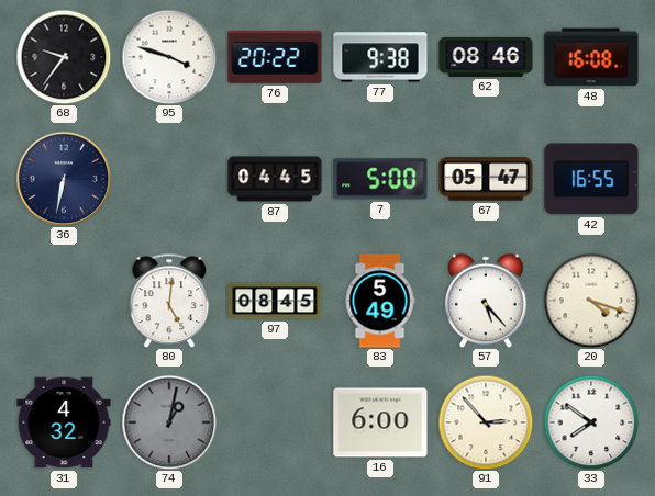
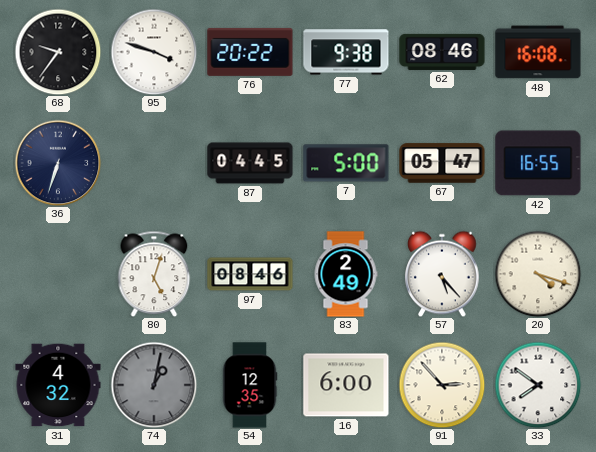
36: 6:32 -> 6:33 (58, 163)
80: 5:01 -> 5:03 (154, 274)
97: 08:45 -> 08:46 (250, 274)
83: 5:49 -> 2:49 (346, 274)
54: none -> 12:35 (250, 385)
